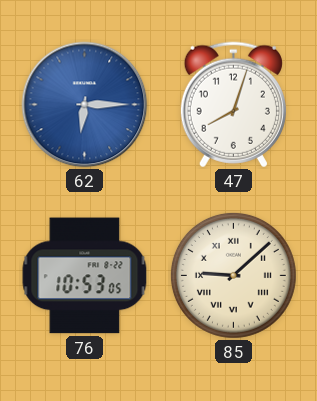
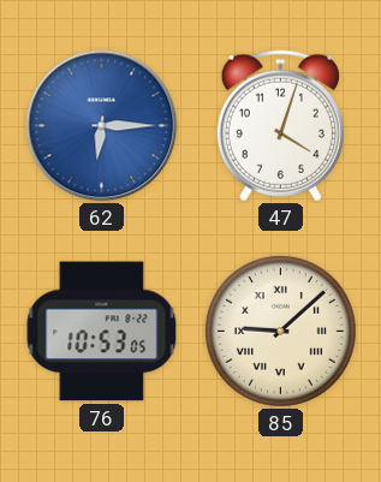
47: 8:03 -> 4:03 (280, 126)
